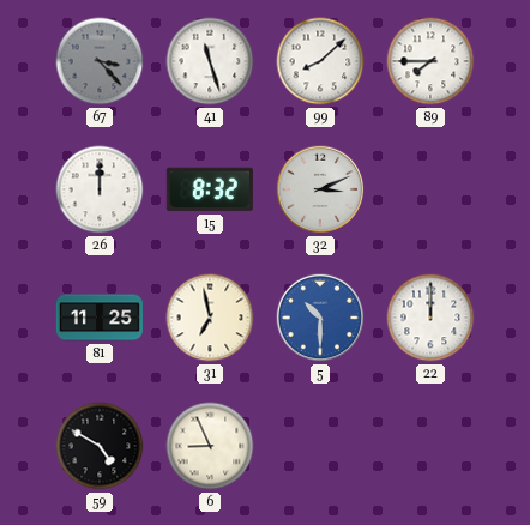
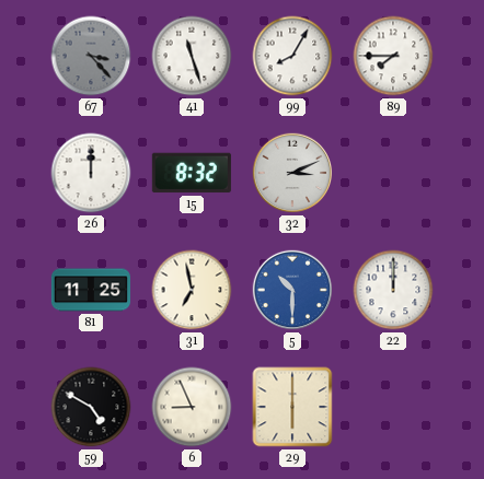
99: 8:08 -> 8:05 (292, 56)
29: none -> 6:00 (292, 407)
